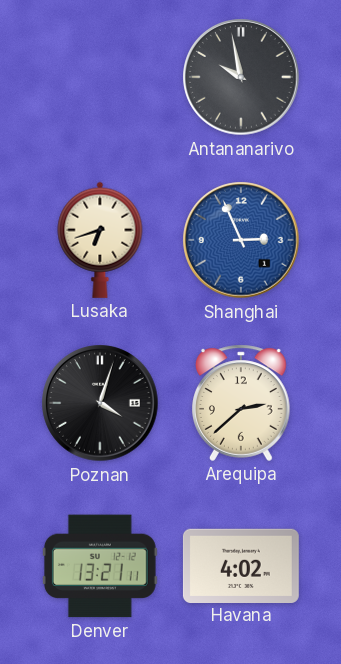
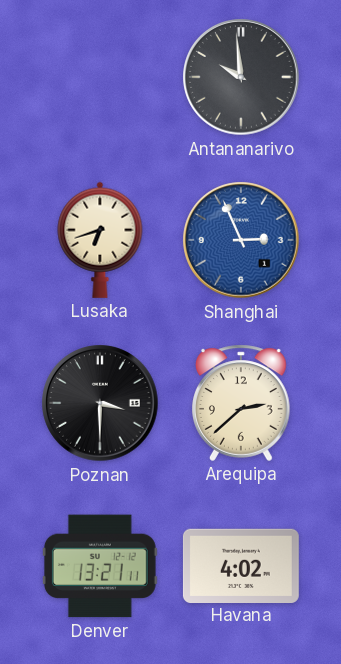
Antananarivo: 9:58 -> 9:59 (241, 77)
Poznan: 4:03 -> 3:30 (100, 403)
